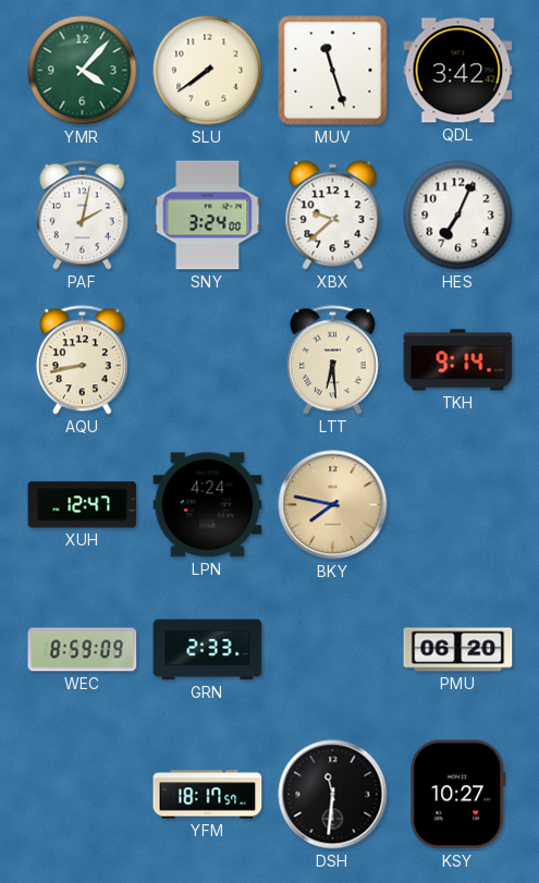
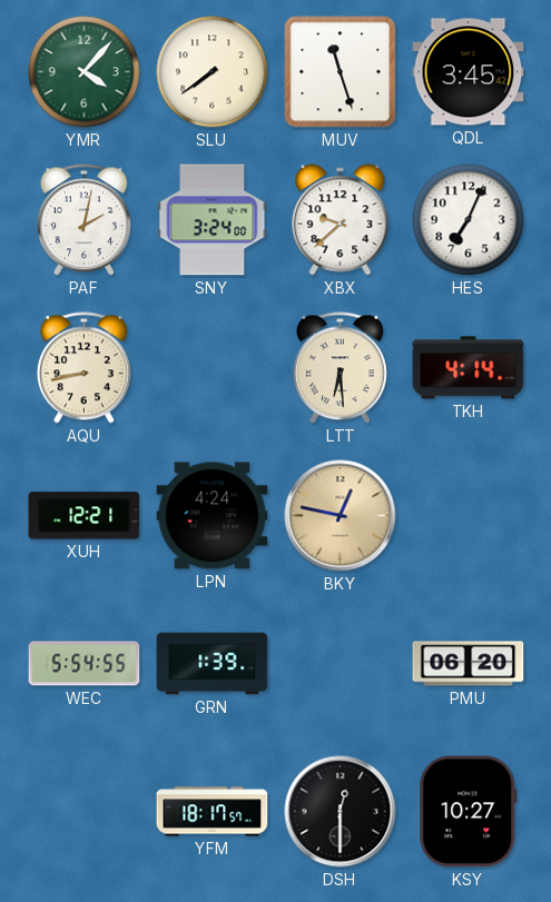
QDL: 3:42 -> 3:45 (469, 72)
TKH: 9:14 -> 4:14 (469, 368)
XUH: 12:47 -> 12:21 (85, 516)
BKY: 7:47 -> 12:47 (341, 516)
WEC: 8:59 -> 5:54 (85, 664)
GRN: 2:33 -> 1:39 (213, 664)
DSH: 11:31 -> 12:30 (341, 812)
